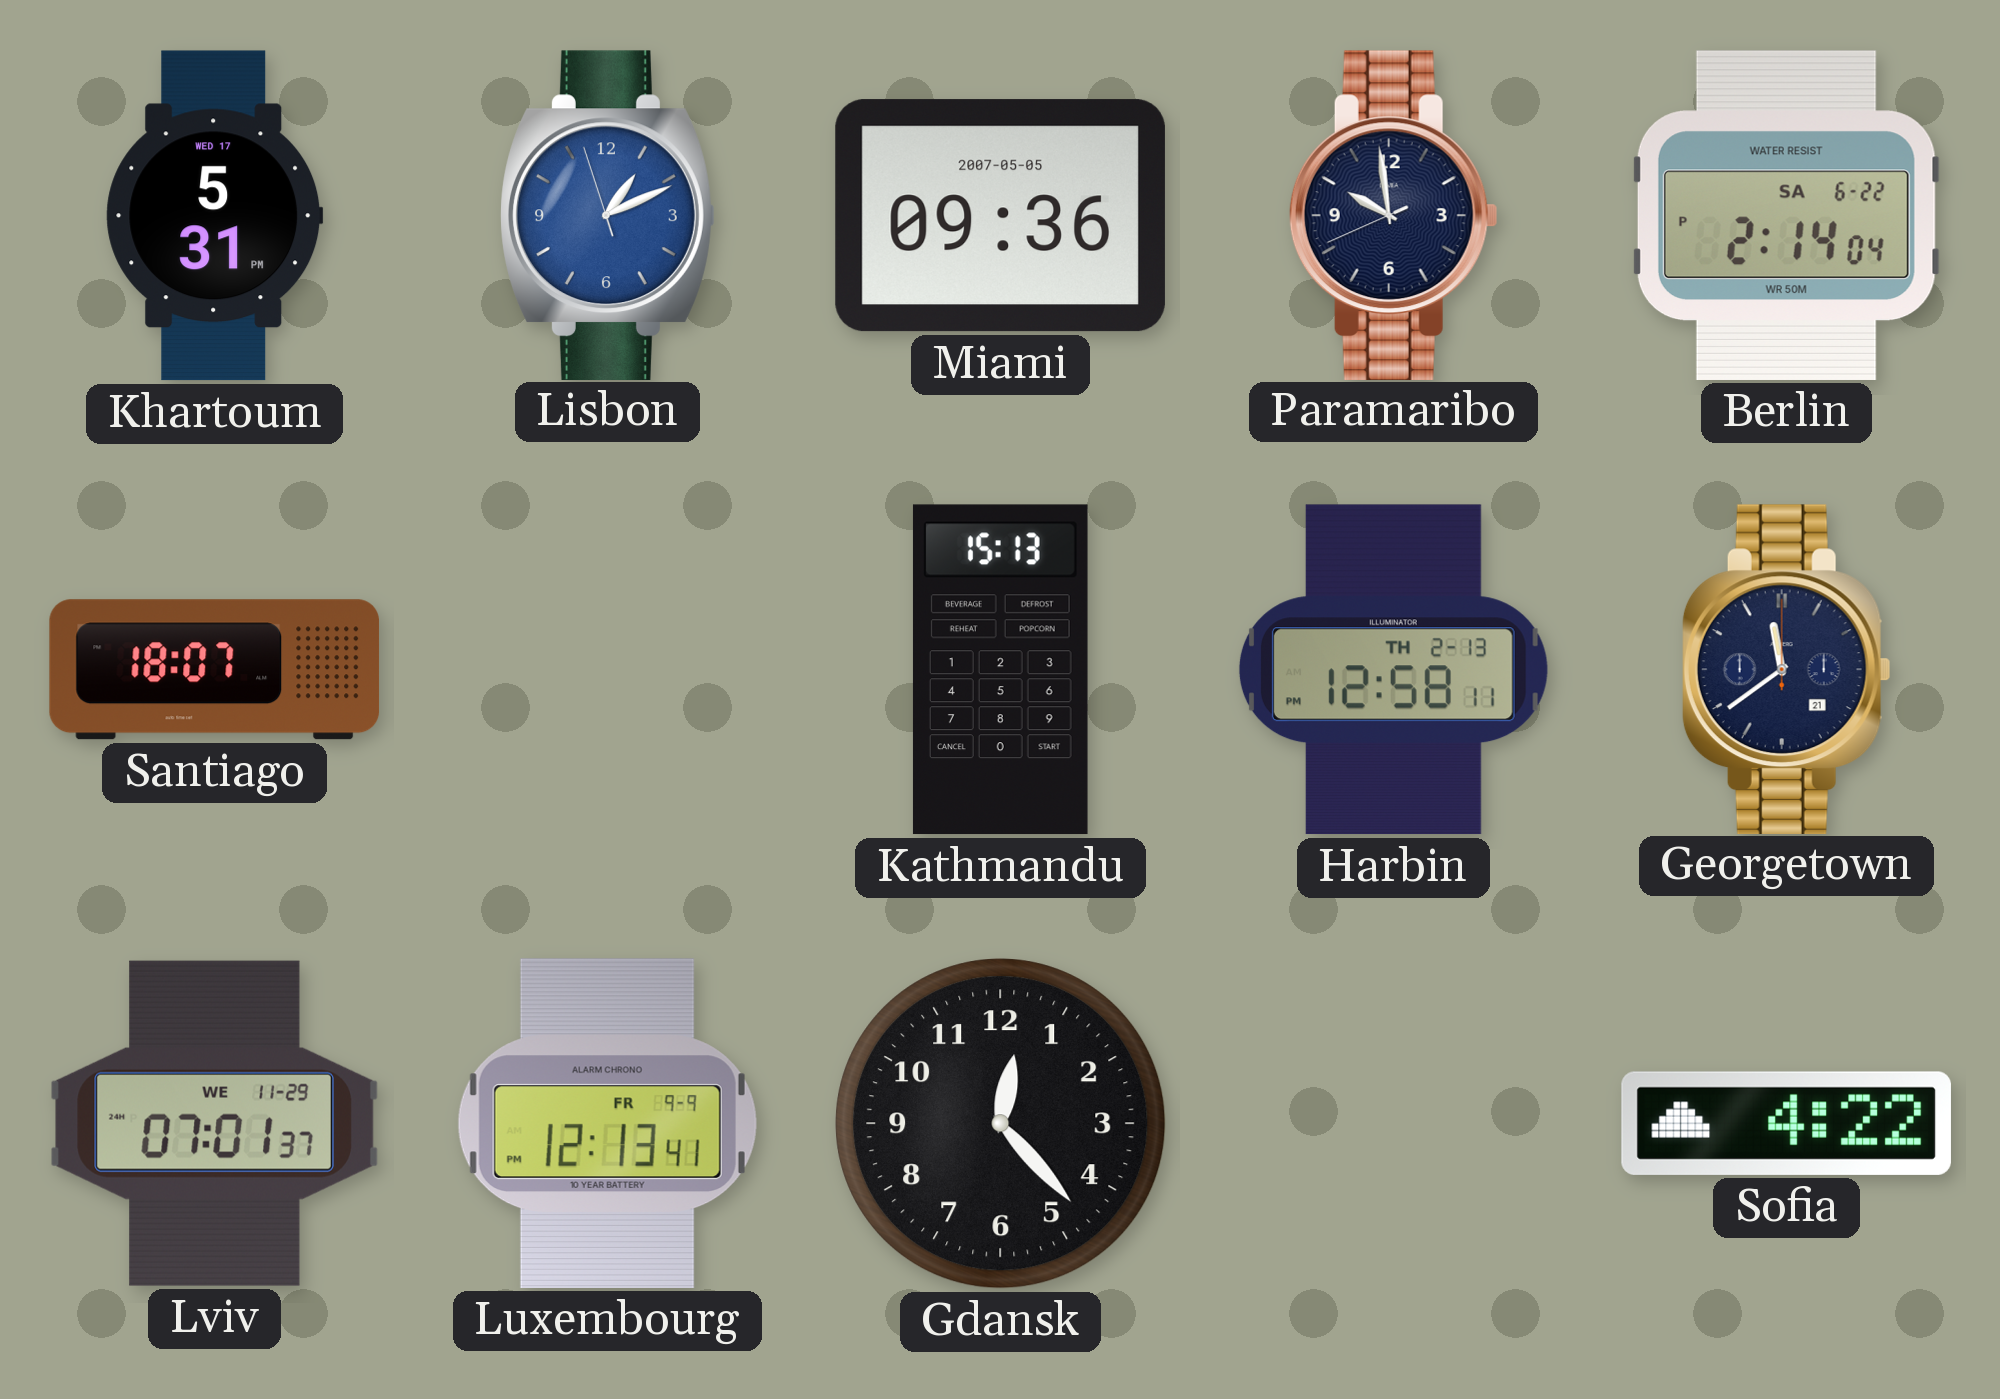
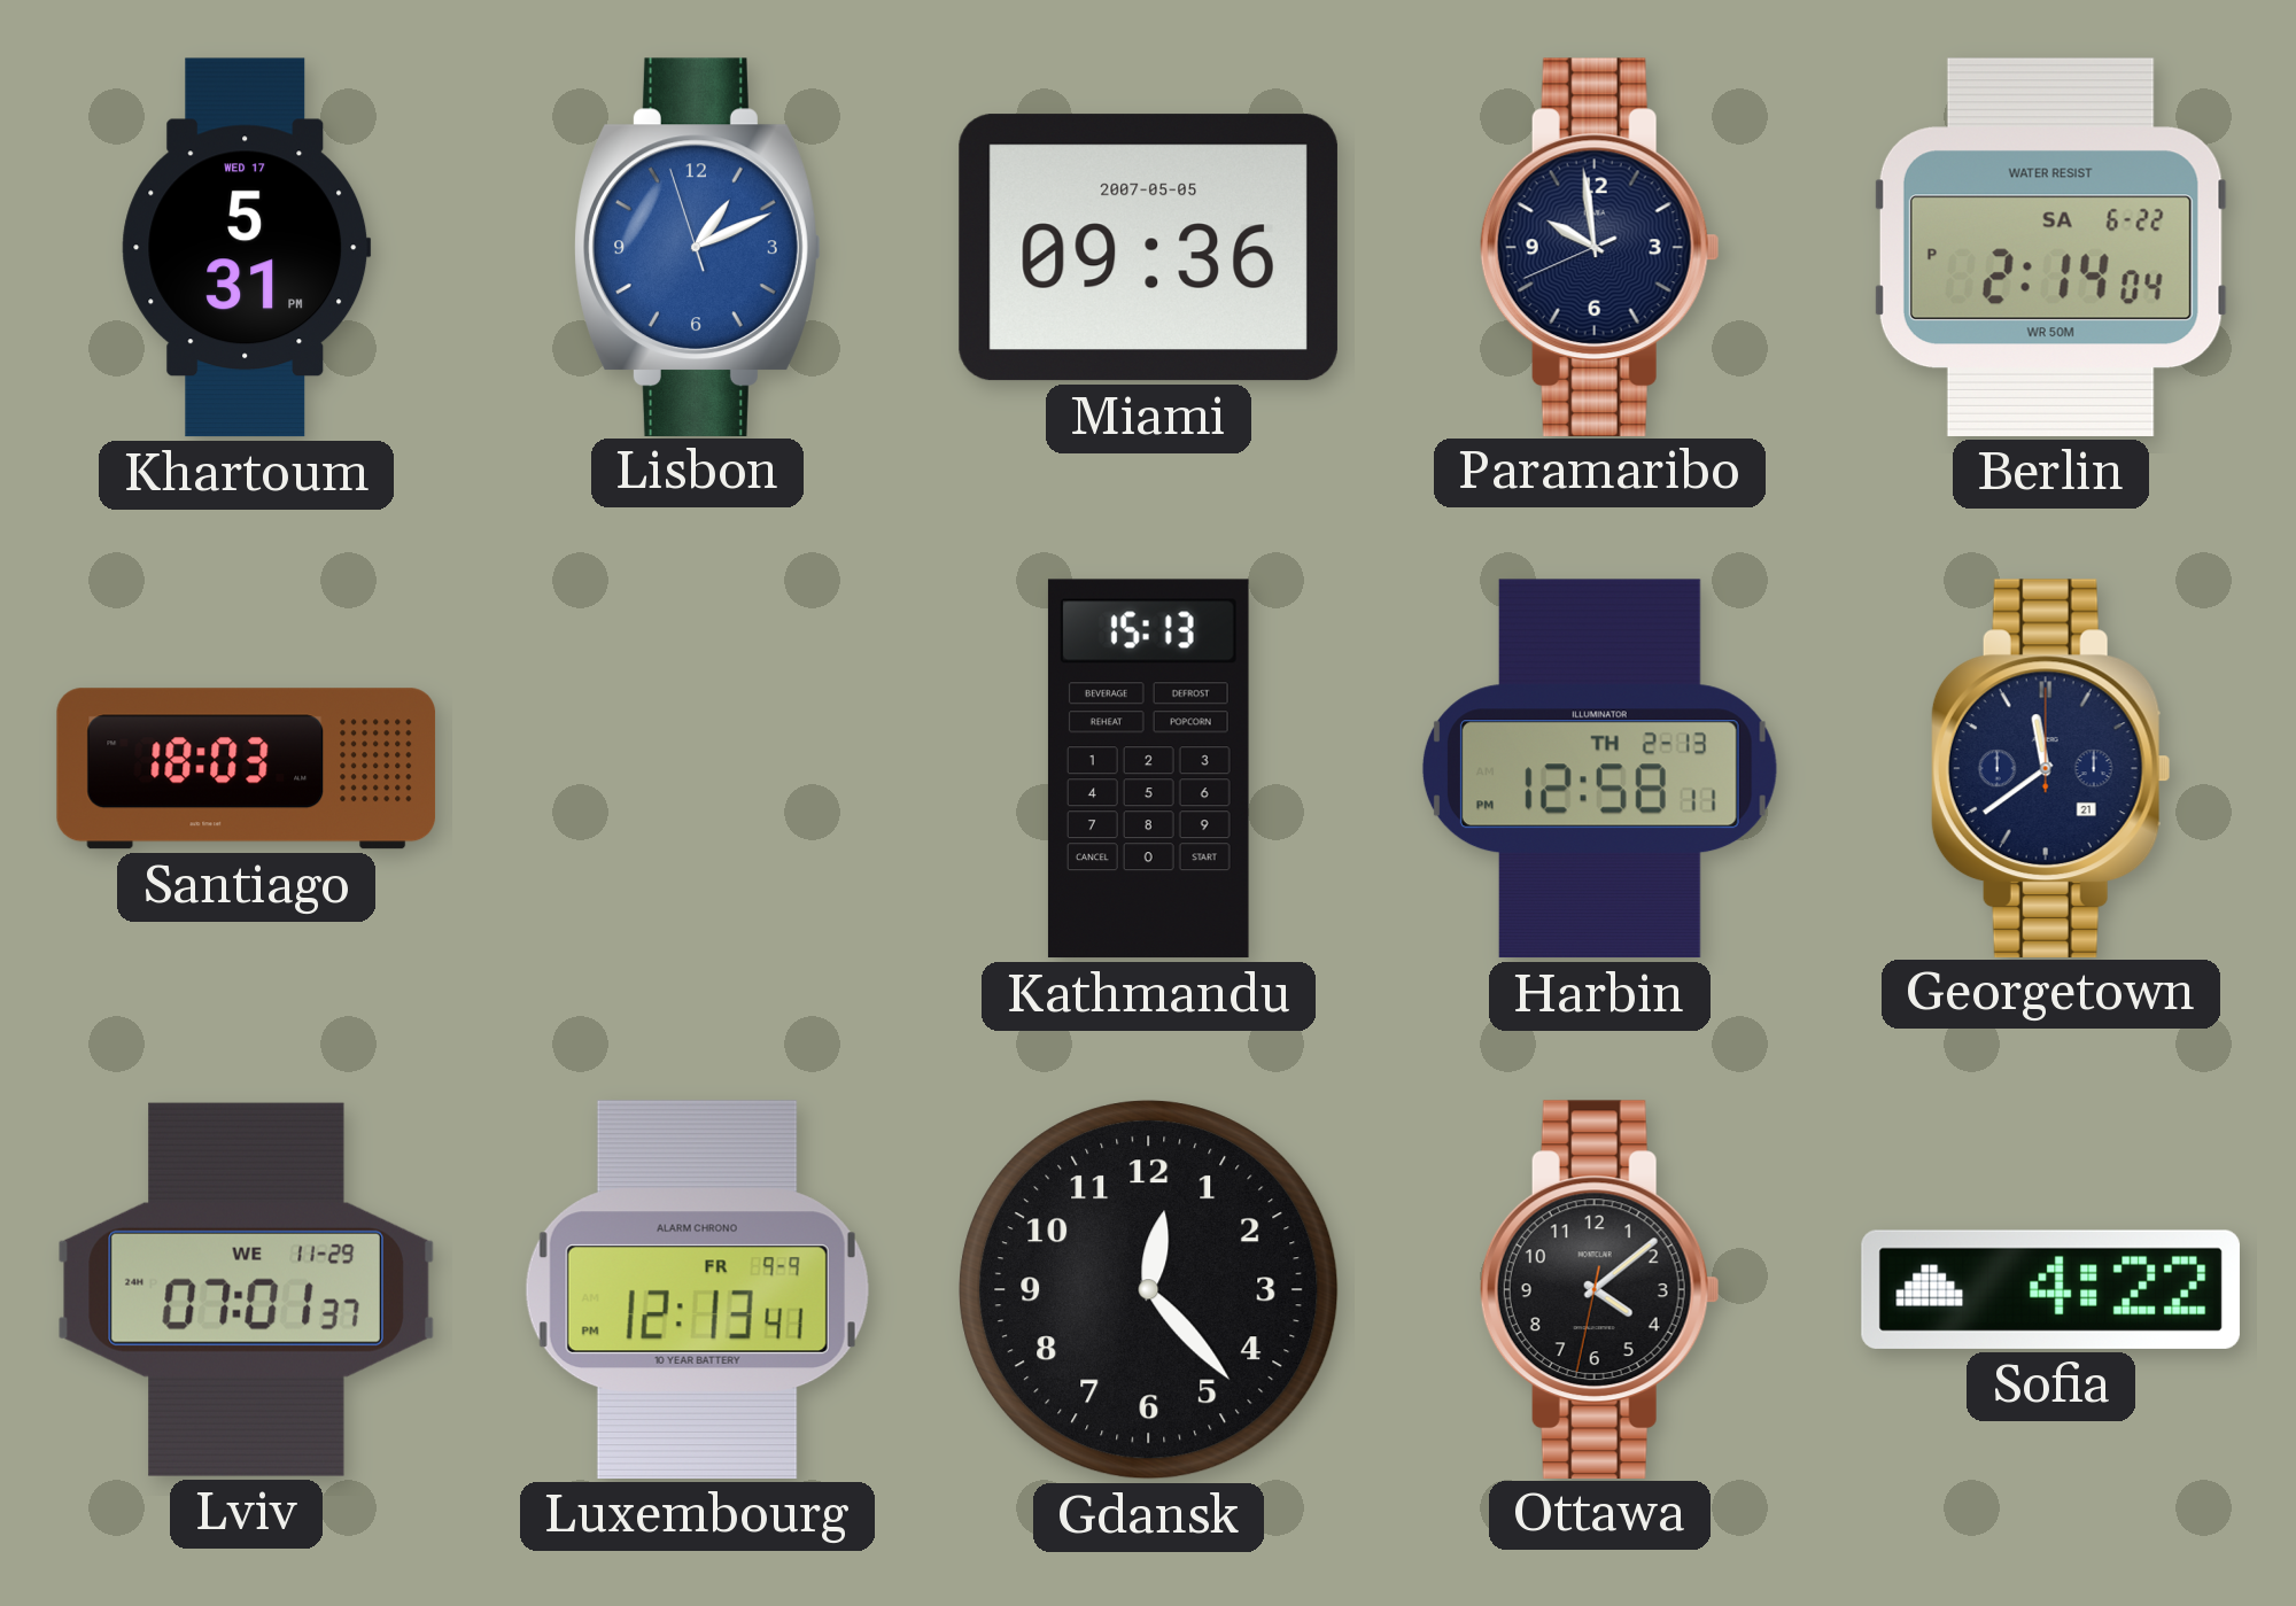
Santiago: 18:07 -> 18:03 (247, 769)
Ottawa: none -> 4:08 (1599, 1289)
